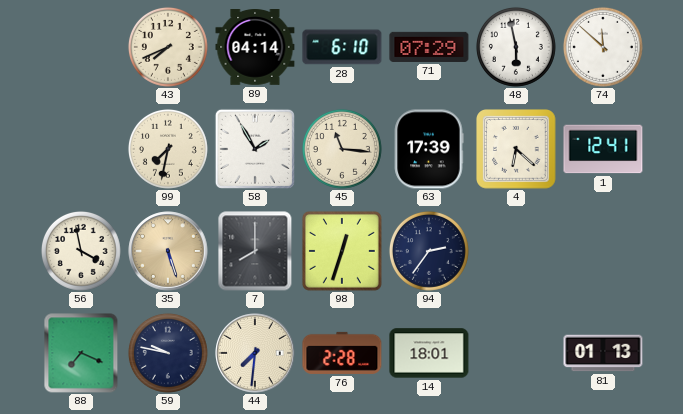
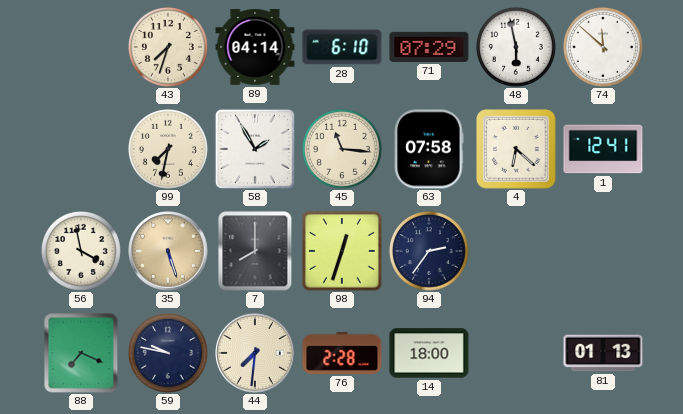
43: 7:41 -> 7:33 (168, 47)
63: 17:39 -> 07:58 (429, 149)
14: 18:01 -> 18:00 (429, 353)
